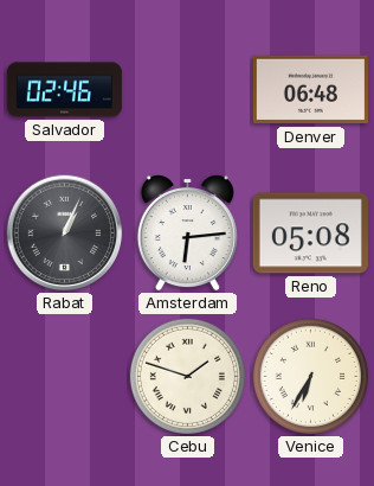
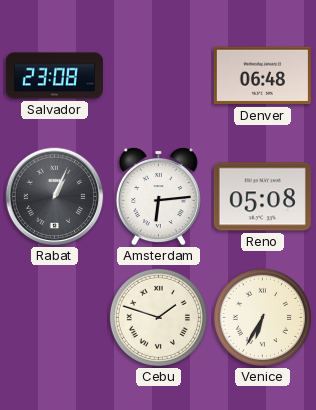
Salvador: 02:46 -> 23:08 (54, 76)
